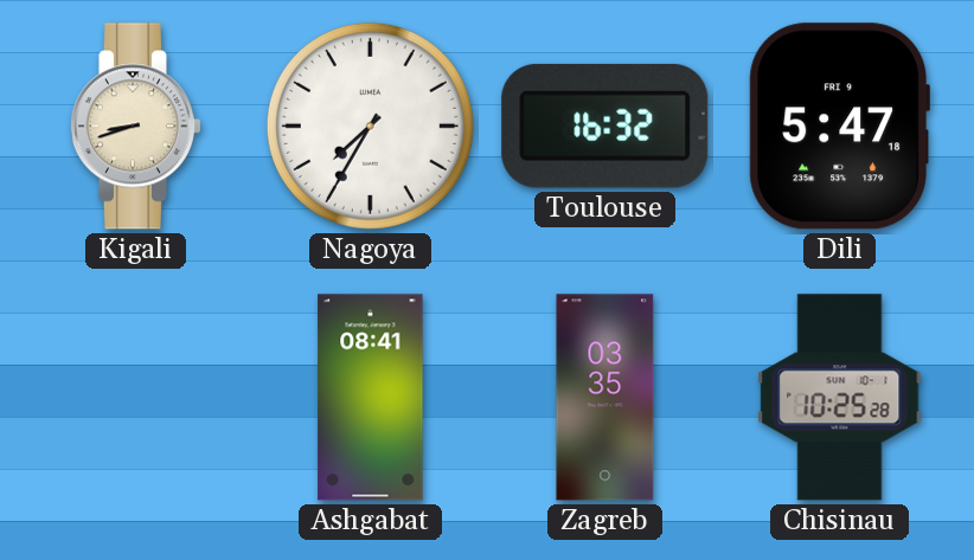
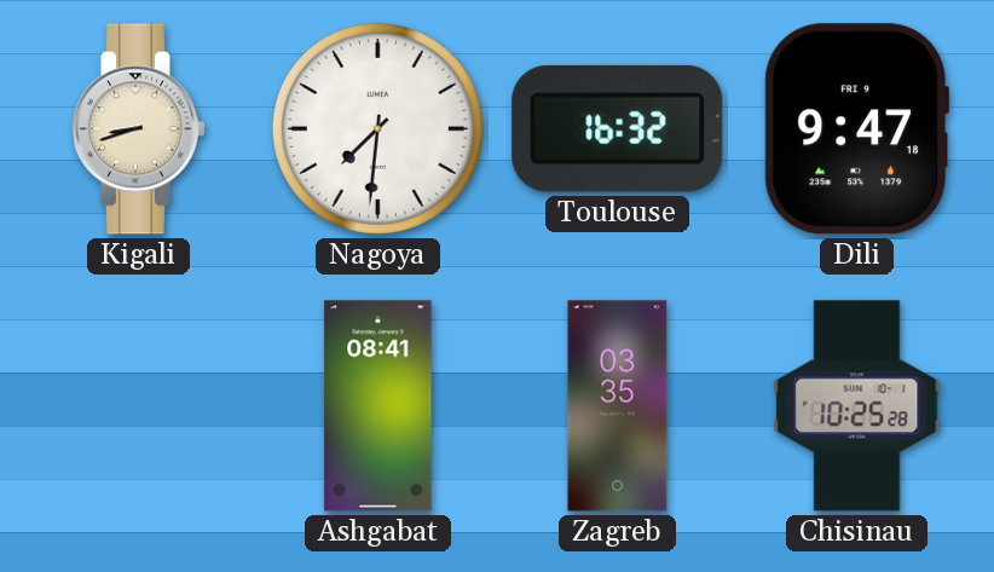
Nagoya: 7:35 -> 7:31 (377, 128)
Dili: 5:47 -> 9:47 (856, 129)
